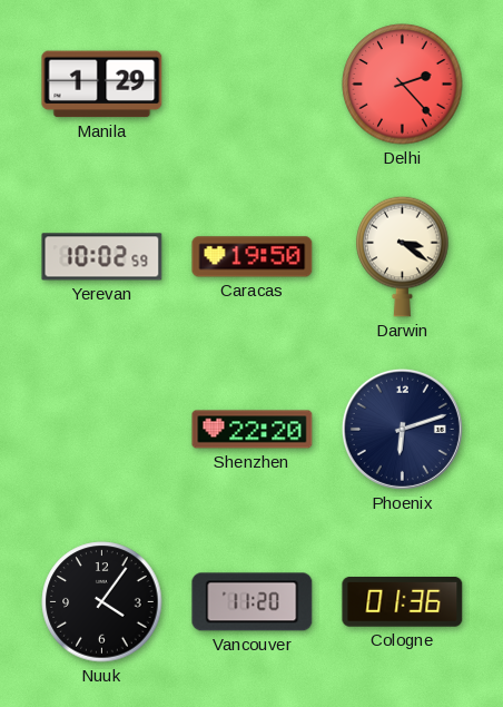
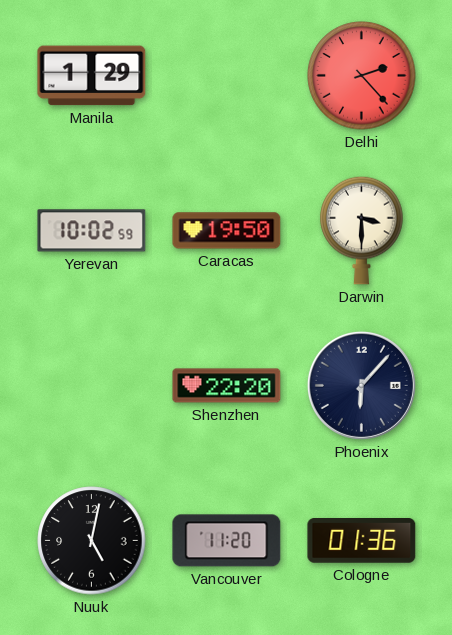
Darwin: 3:21 -> 3:30 (362, 230)
Phoenix: 6:12 -> 6:07 (361, 385)
Nuuk: 4:06 -> 5:02 (92, 541)
